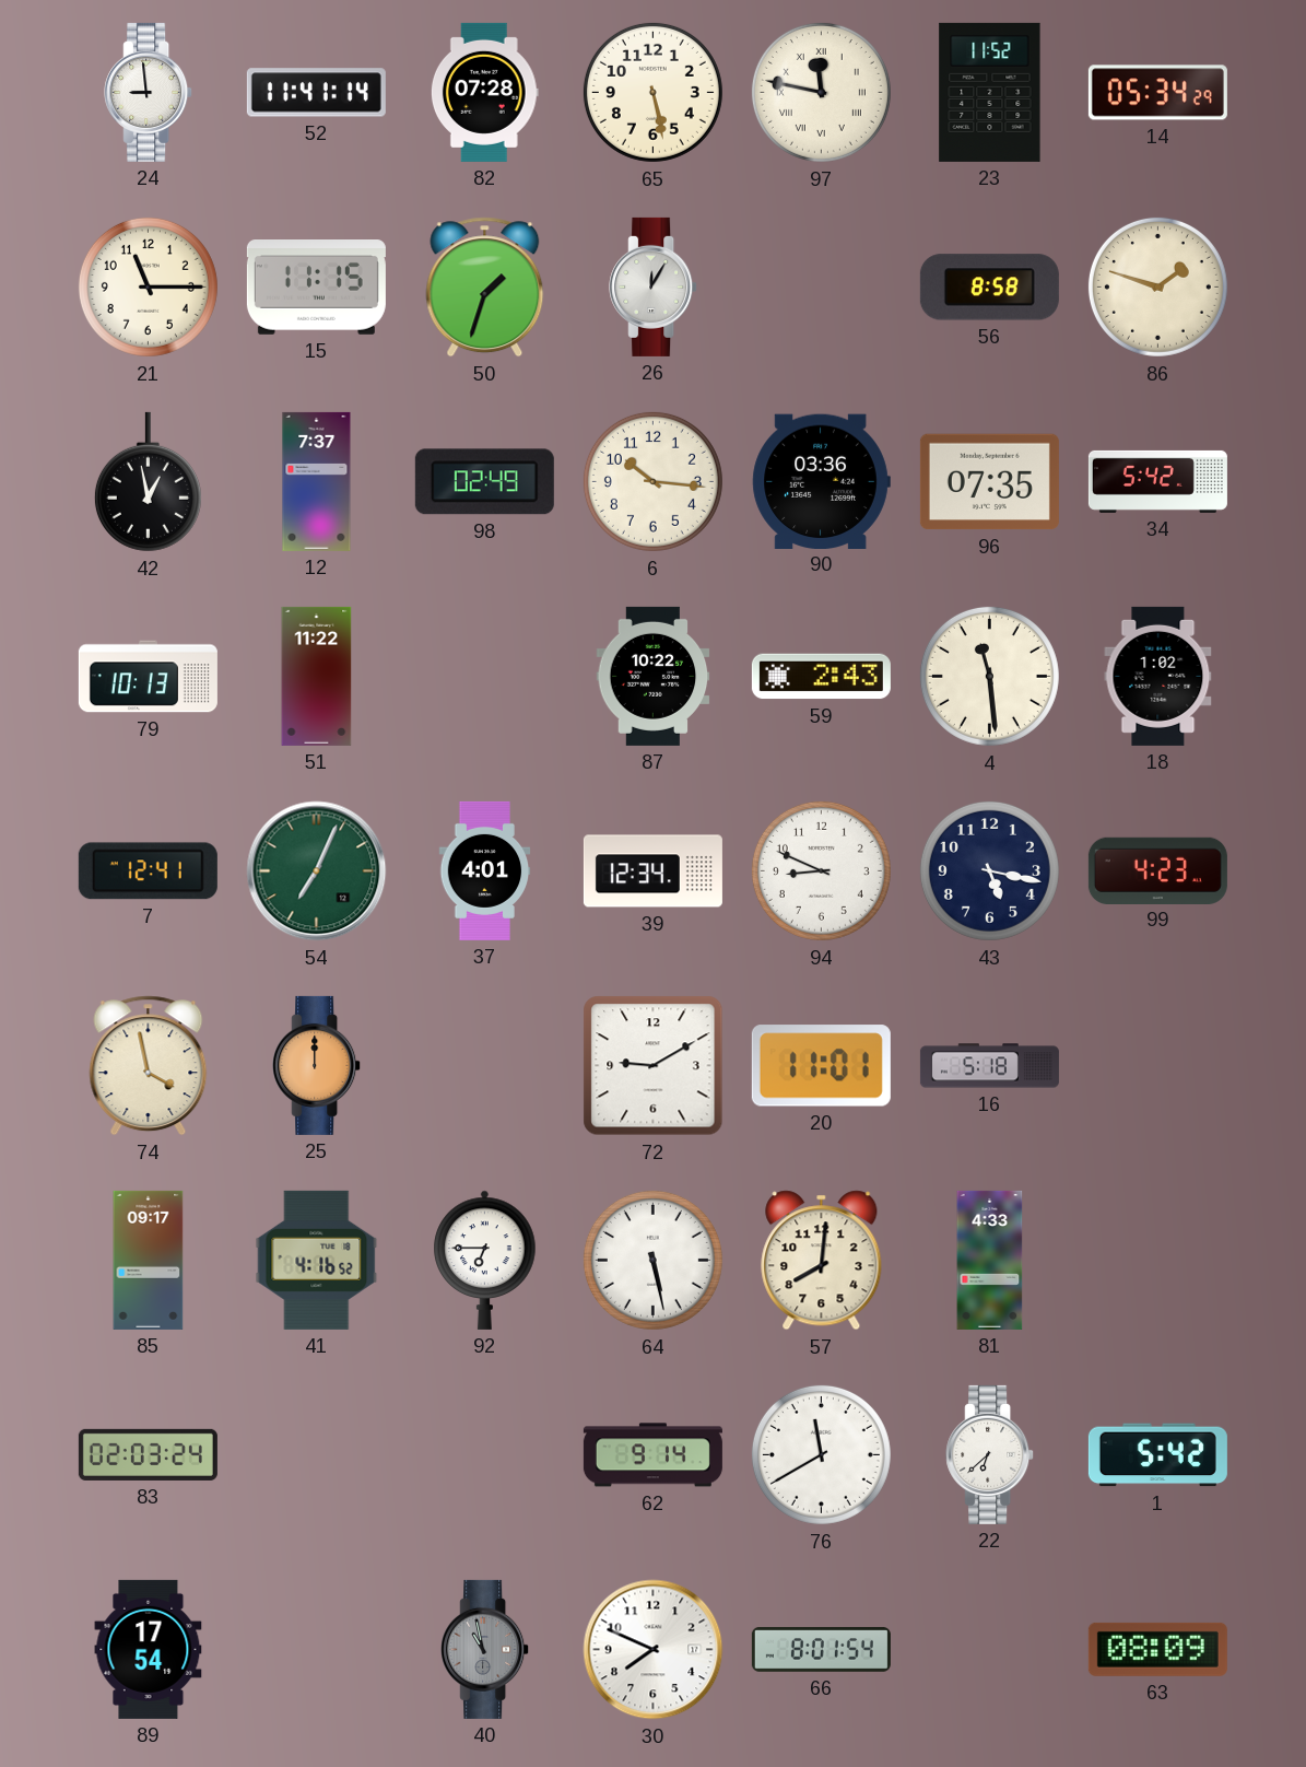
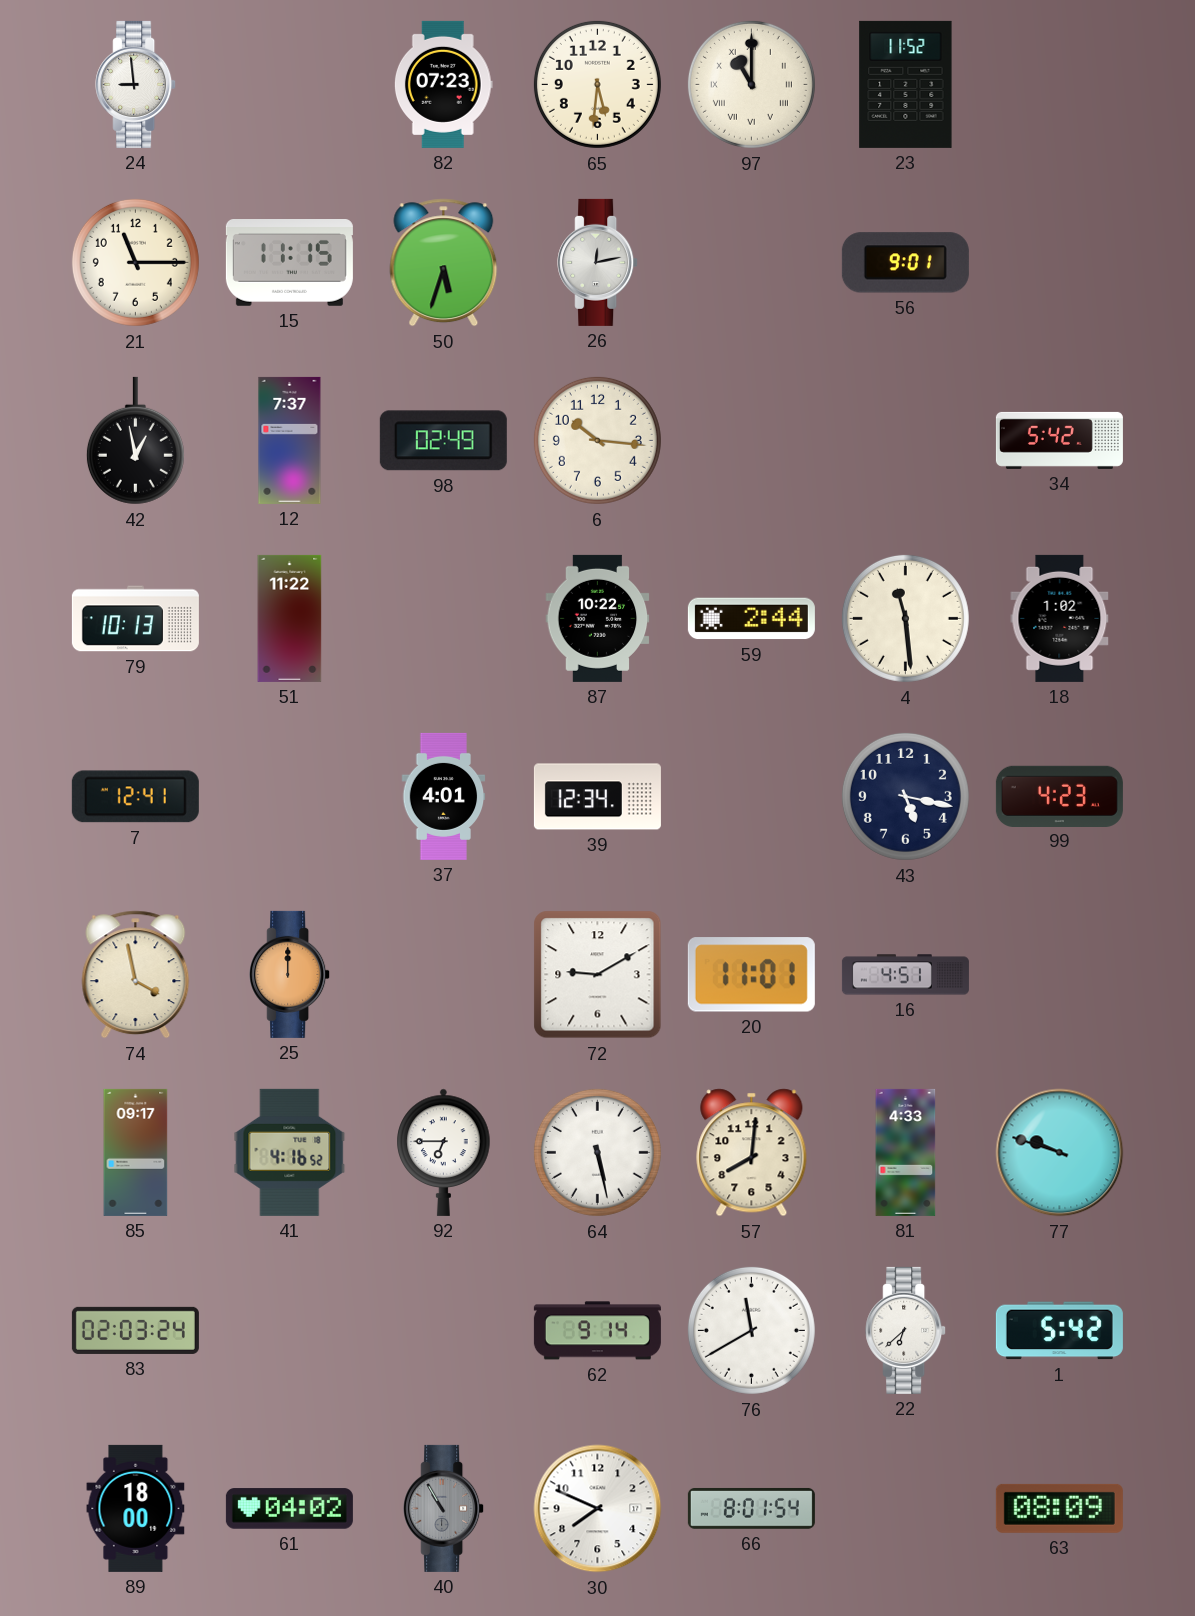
52: 11:41 -> none (316, 93)
82: 07:28 -> 07:23 (443, 84)
65: 5:28 -> 5:31 (597, 84)
97: 11:47 -> 11:00 (751, 84)
14: 05:34 -> none (1157, 93)
50: 1:33 -> 5:33 (444, 263)
26: 12:05 -> 12:13 (598, 262)
56: 8:58 -> 9:01 (905, 263)
86: 1:48 -> none (1157, 286)
90: 03:36 -> none (821, 481)
96: 07:35 -> none (989, 482)
59: 2:43 -> 2:44 (751, 619)
54: 7:04 -> none (317, 871)
94: 8:49 -> none (821, 870)
16: 5:18 -> 4:51 (905, 975)
77: none -> 9:48 (1060, 1153)
89: 17:54 -> 18:00 (136, 1508)
61: none -> 04:02 (289, 1509)
40: 10:58 -> 10:55 (444, 1508)
